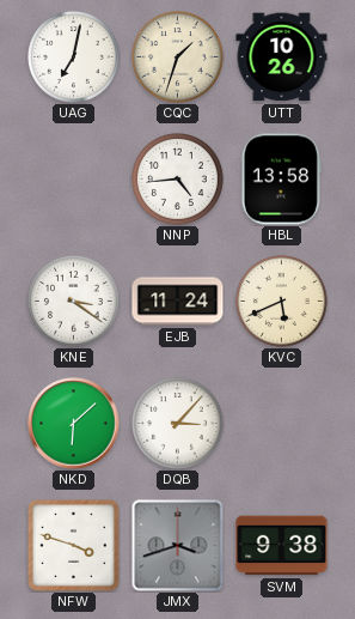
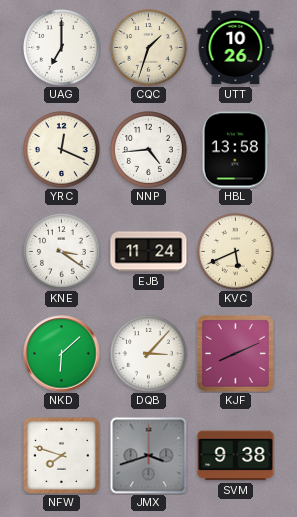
UAG: 7:02 -> 7:00 (62, 48)
YRC: none -> 12:19 (62, 150)
KJF: none -> 8:11 (235, 353)
NFW: 3:48 -> 7:48 (61, 455)
